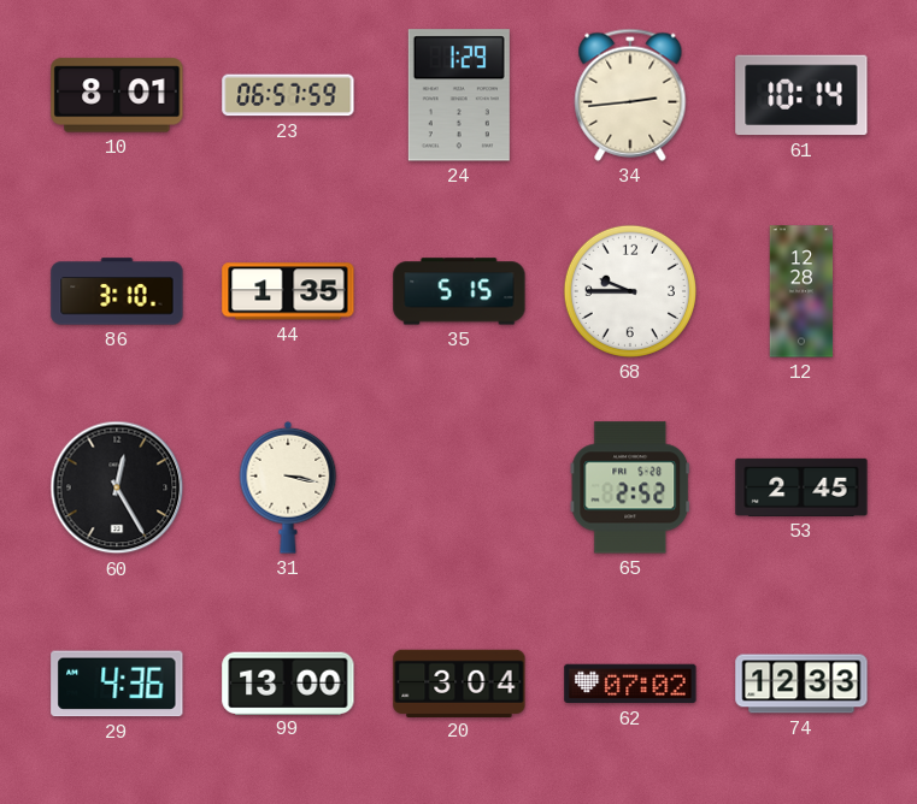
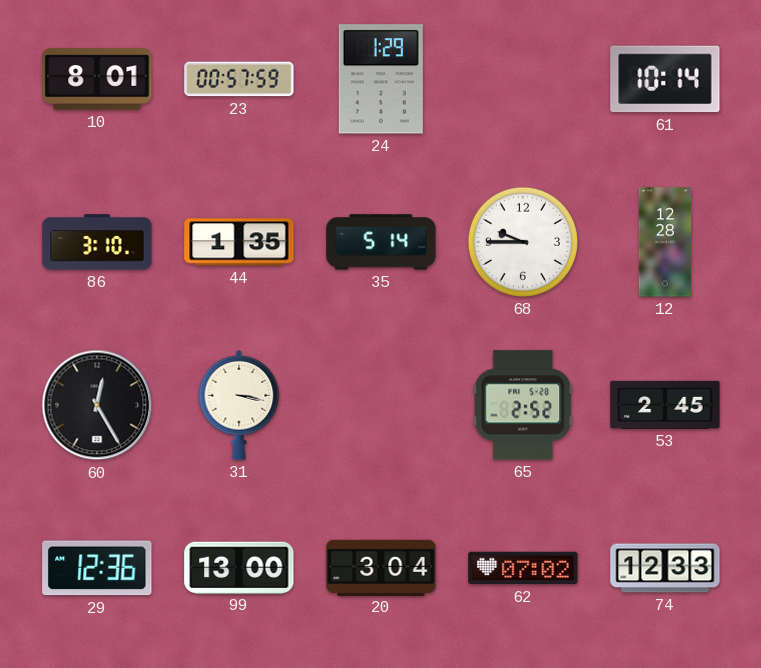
23: 06:57 -> 00:57 (239, 79)
34: 2:44 -> none (630, 95)
35: 5:15 -> 5:14 (381, 242)
29: 4:36 -> 12:36 (97, 568)
